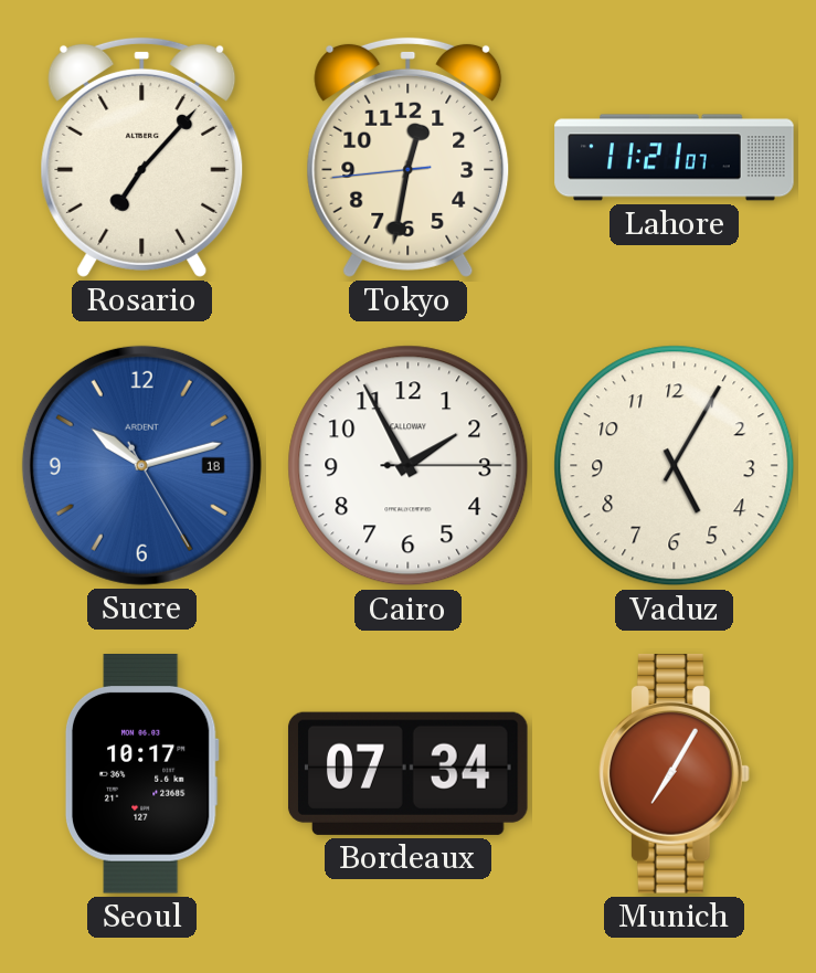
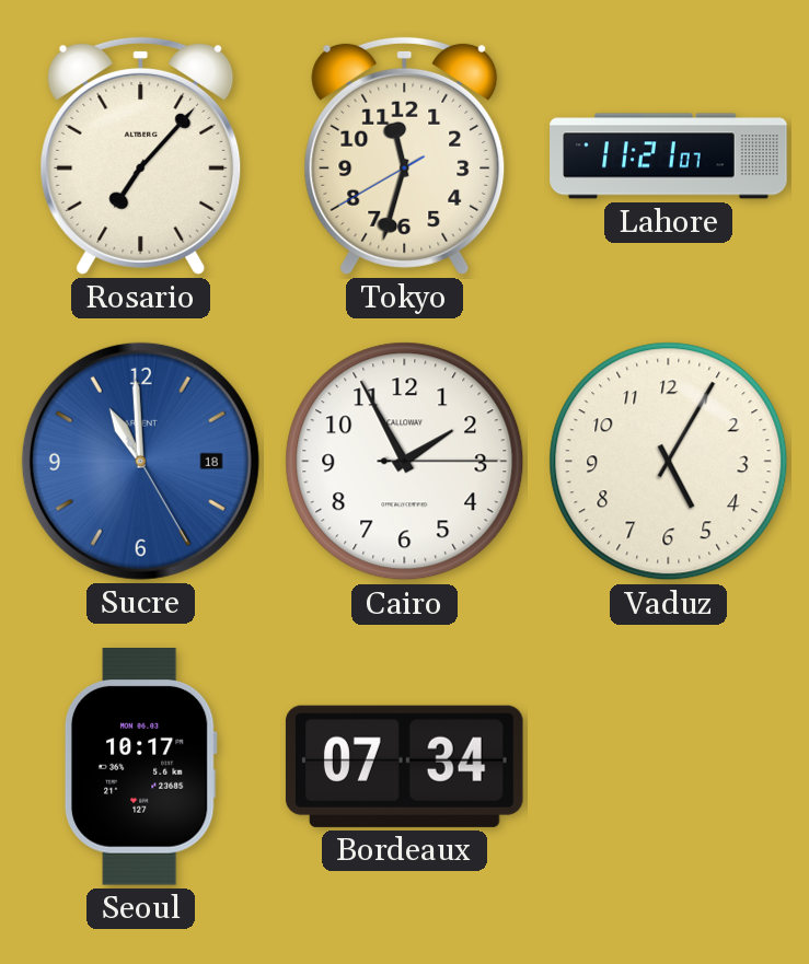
Tokyo: 12:31 -> 11:32 (405, 155)
Sucre: 10:12 -> 10:59 (140, 461)
Munich: 7:05 -> none (674, 774)
